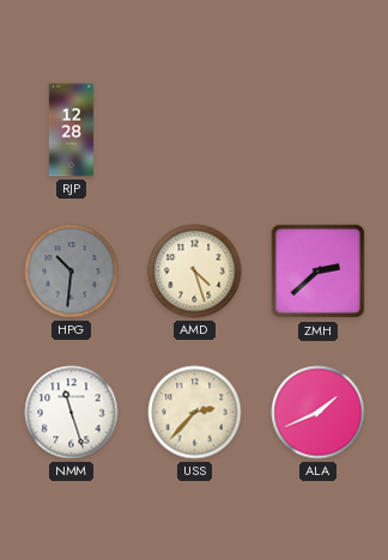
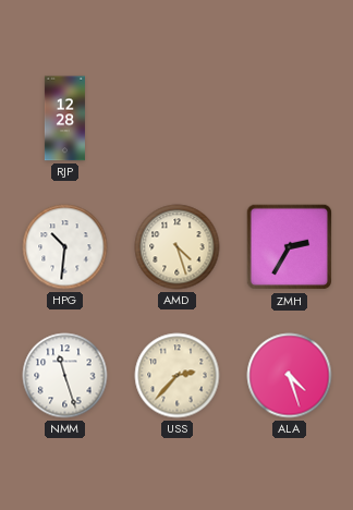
HPG dial: grey -> white (65, 247)
ZMH: 2:38 -> 2:35 (290, 247)
ALA: 1:41 -> 4:27 (290, 376)
